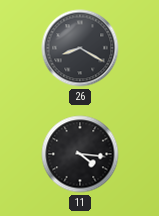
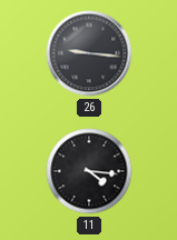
26: 8:20 -> 9:16 (89, 53)
